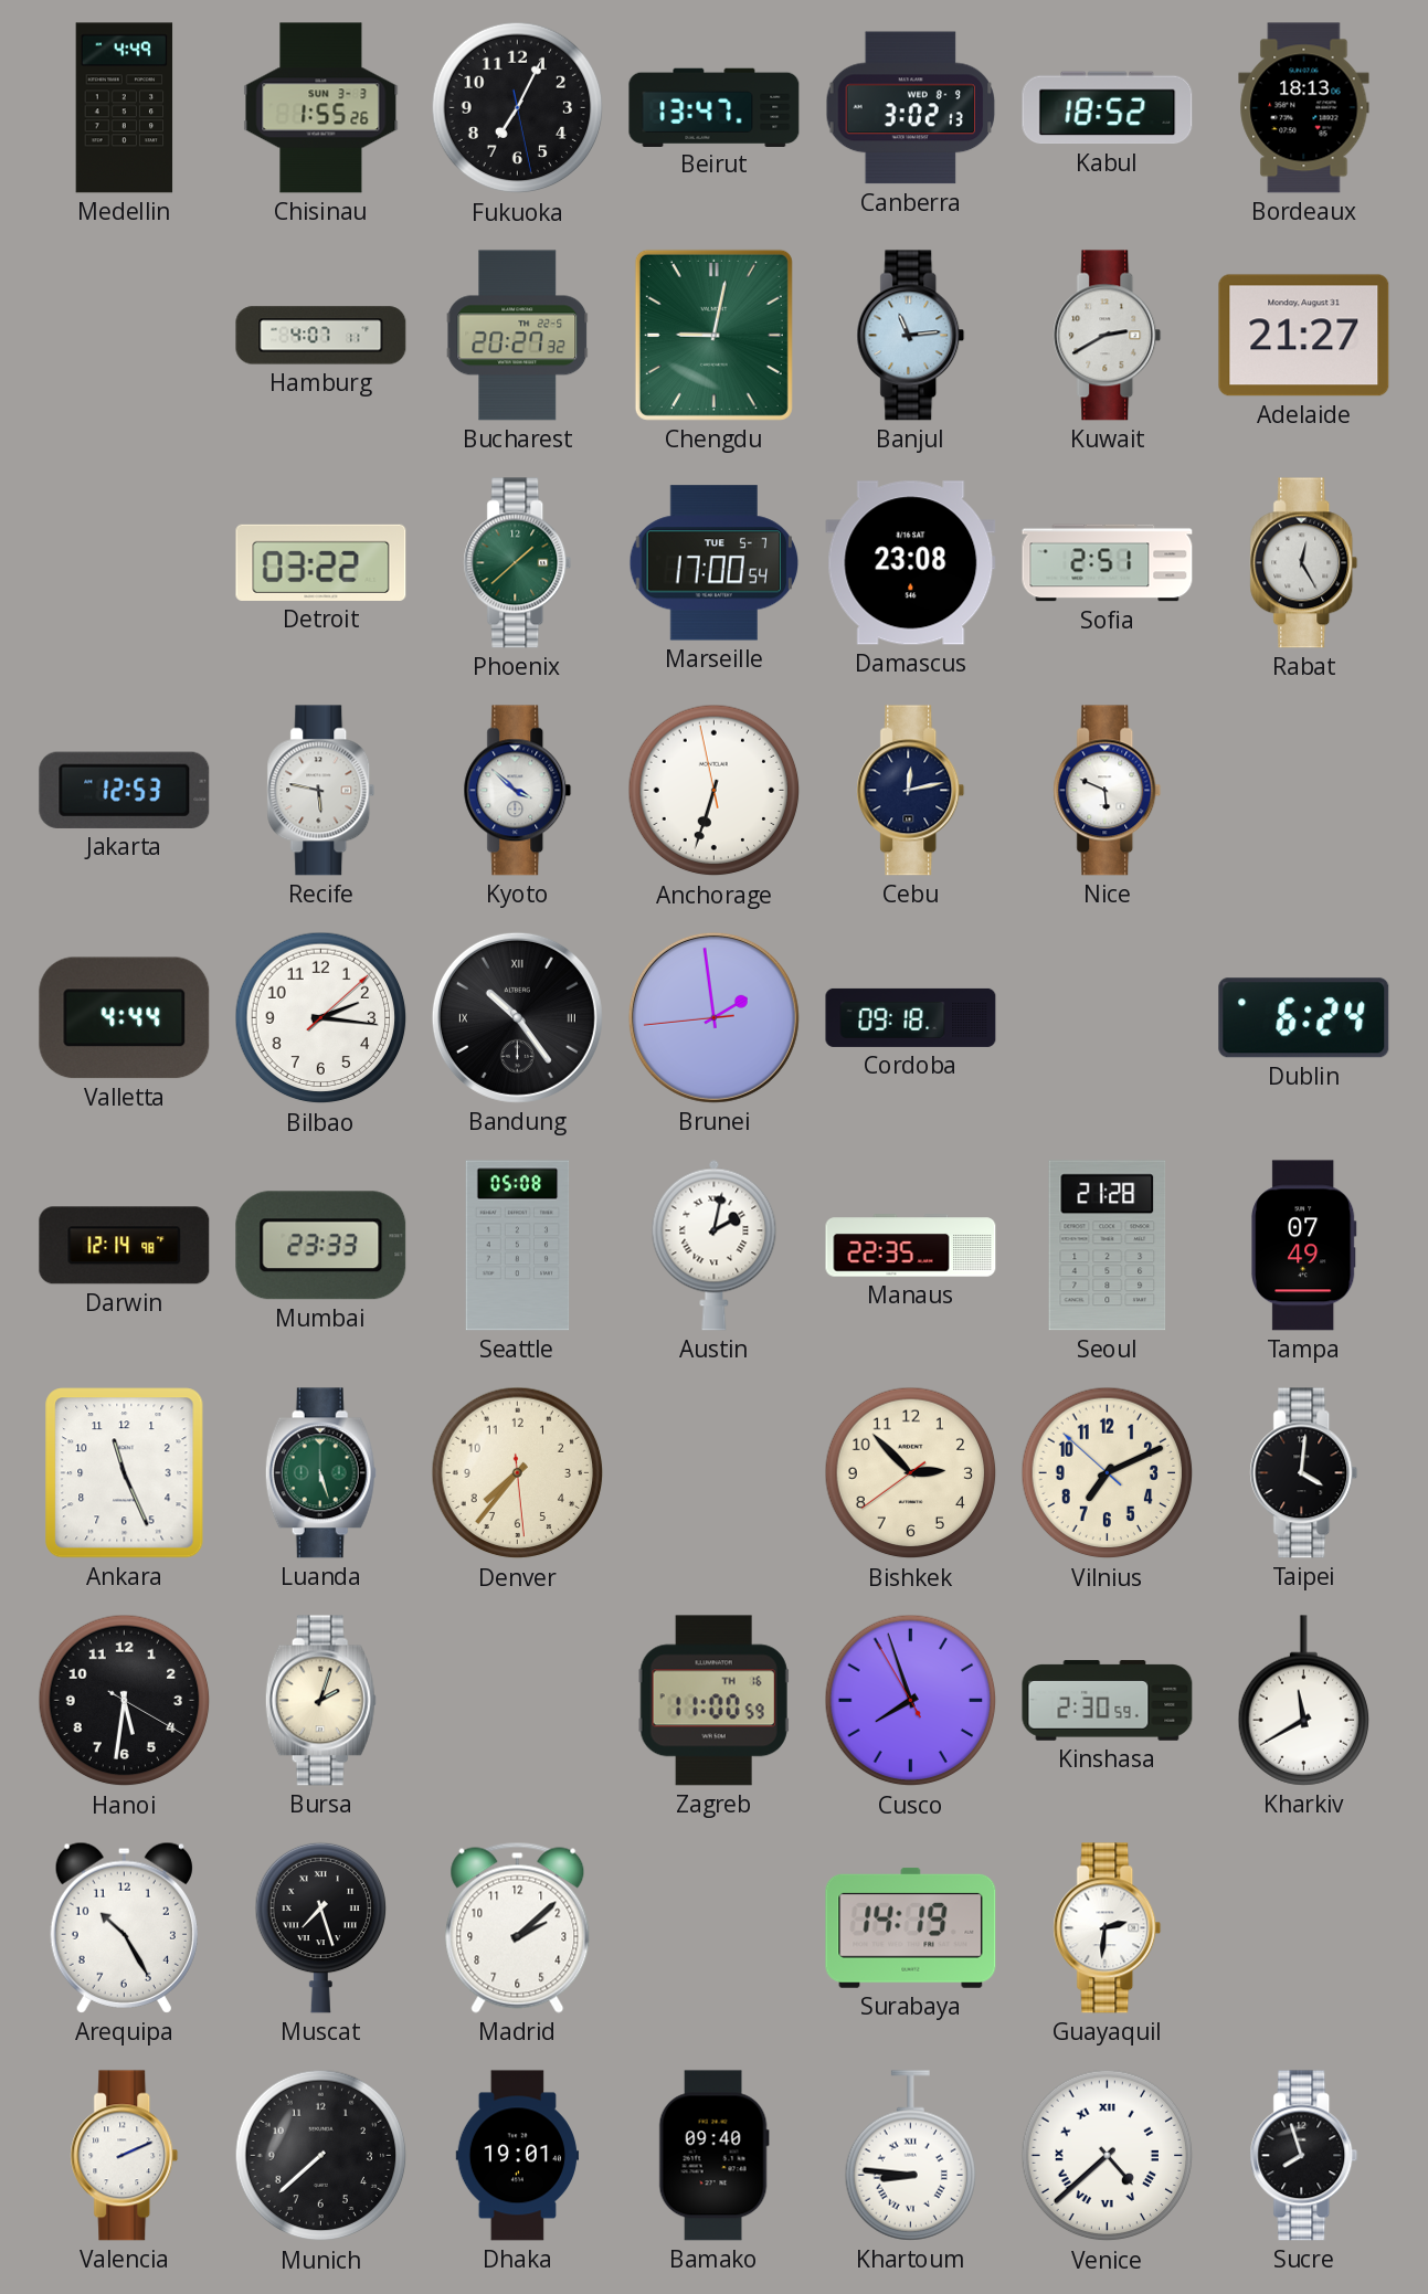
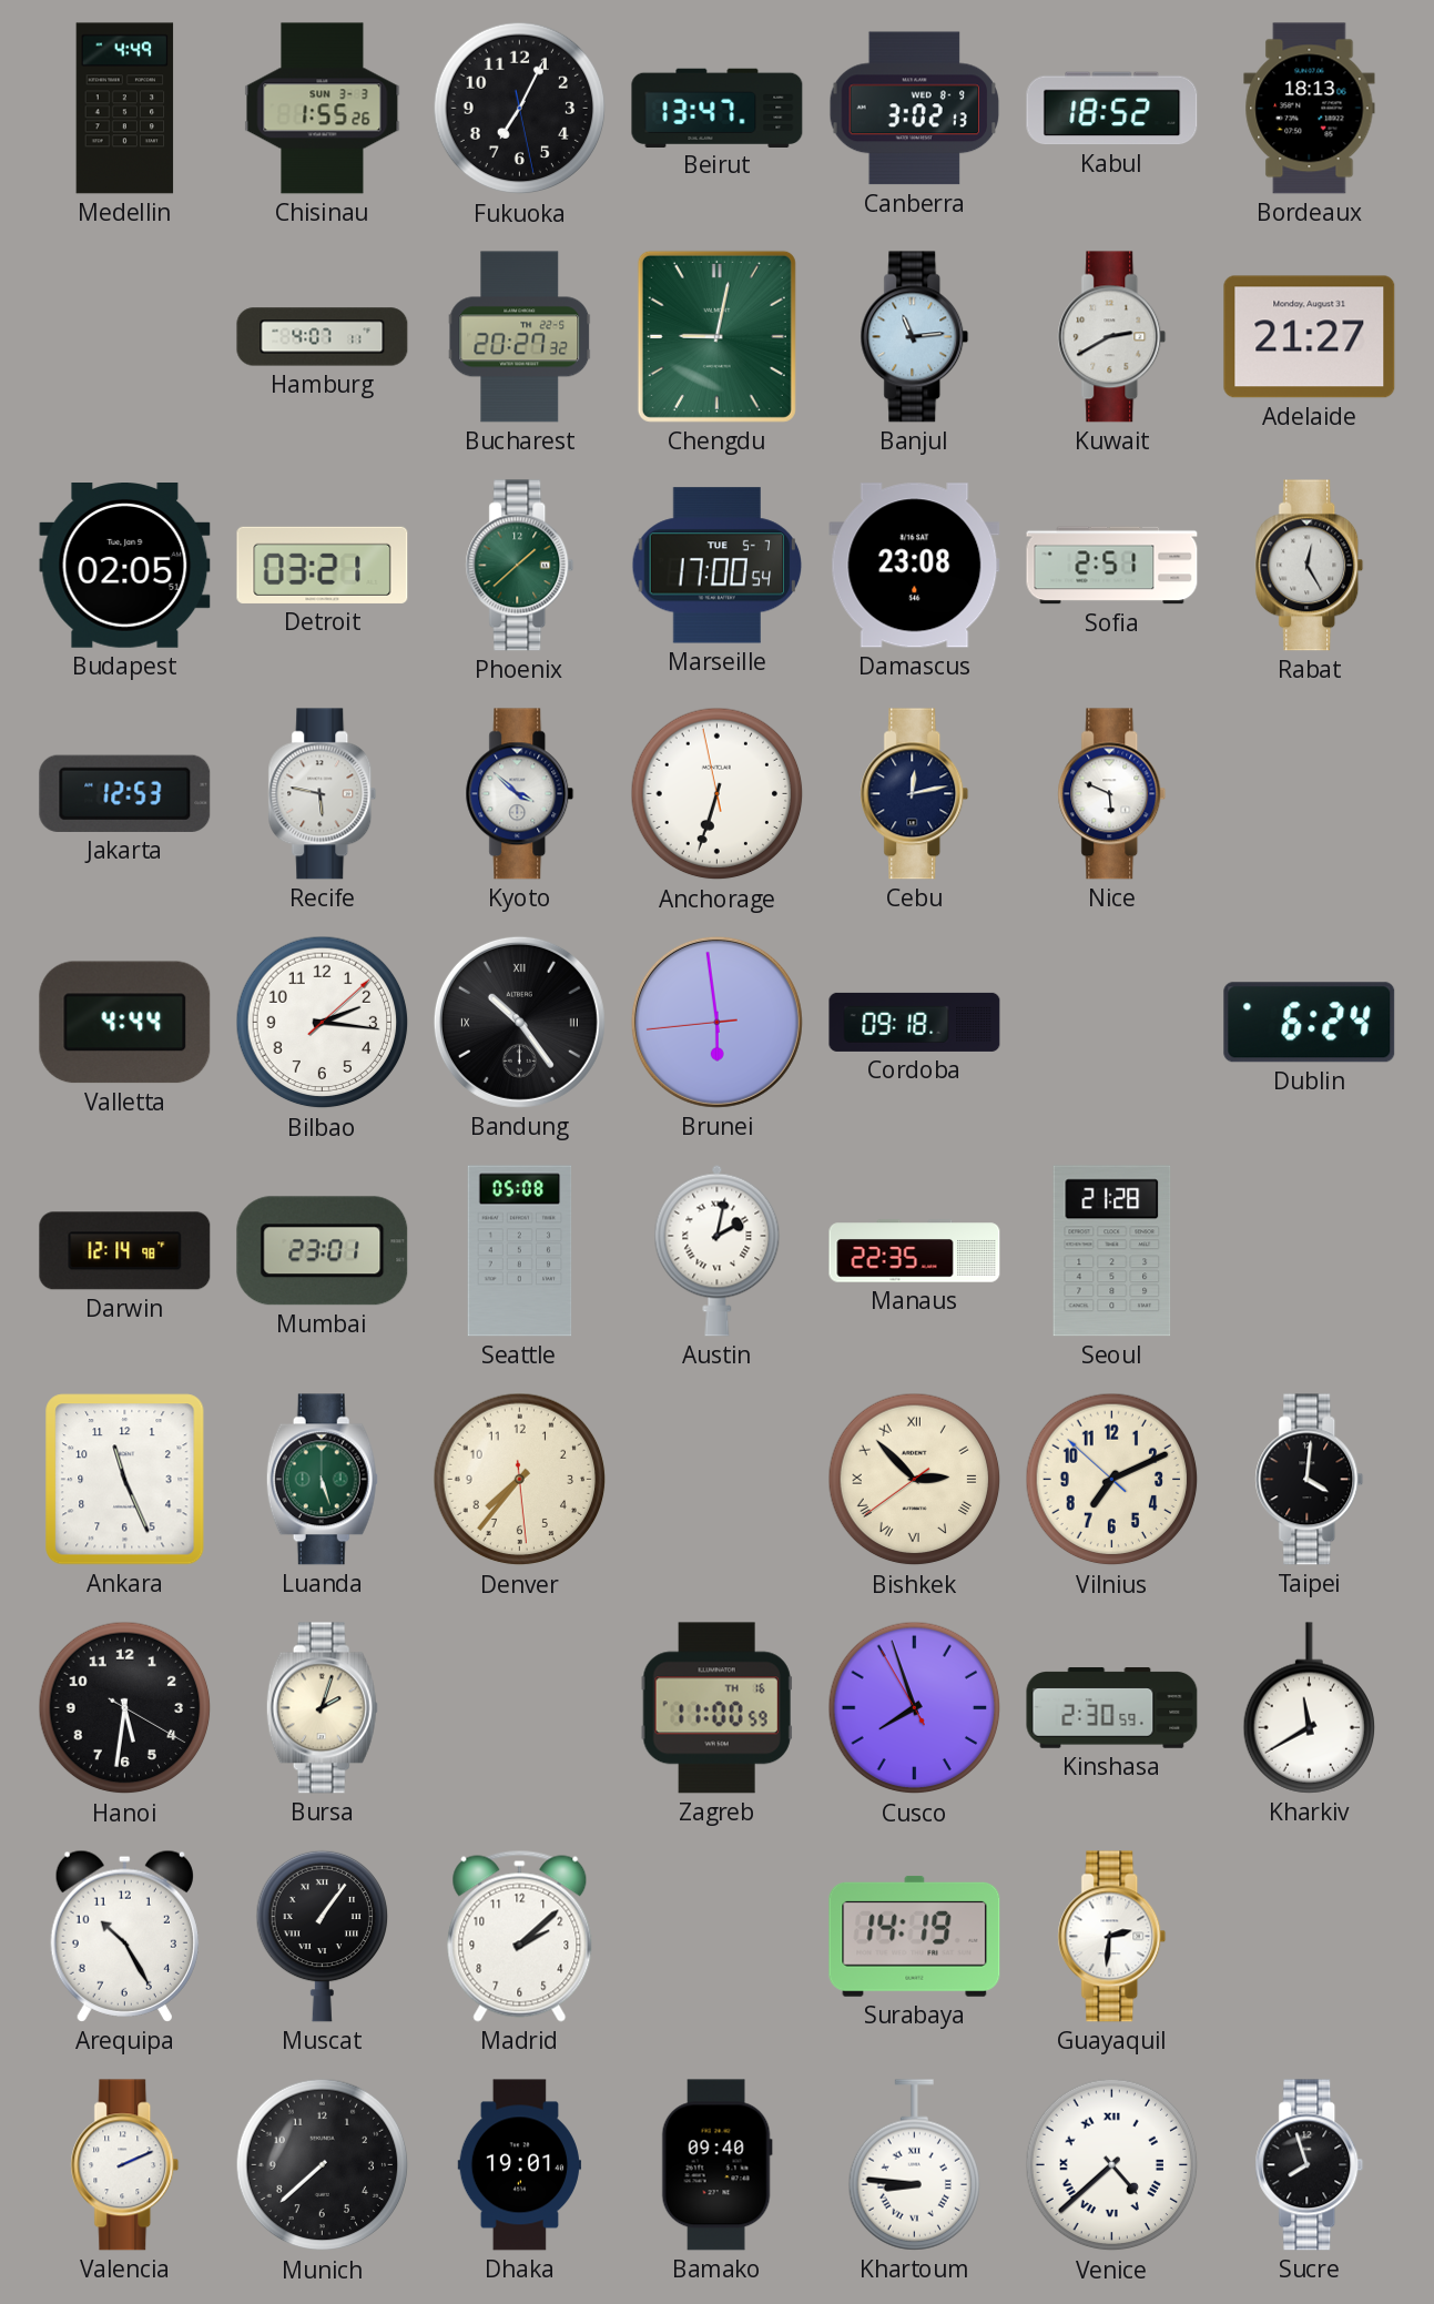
Budapest: none -> 02:05 (125, 566)
Detroit: 03:22 -> 03:21 (323, 565)
Brunei: 1:58 -> 5:58 (716, 1022)
Mumbai: 23:33 -> 23:01 (323, 1251)
Tampa: 07:49 -> none (1304, 1246)
Bishkek numerals: Arabic -> Roman (915, 1480)
Muscat: 7:27 -> 1:06 (322, 1936)
